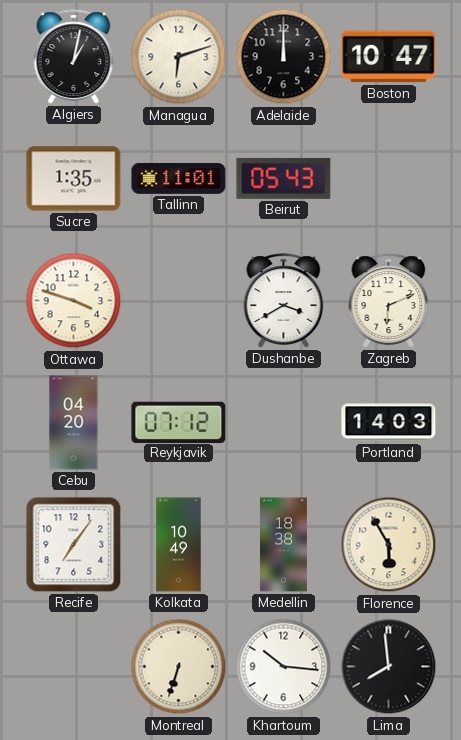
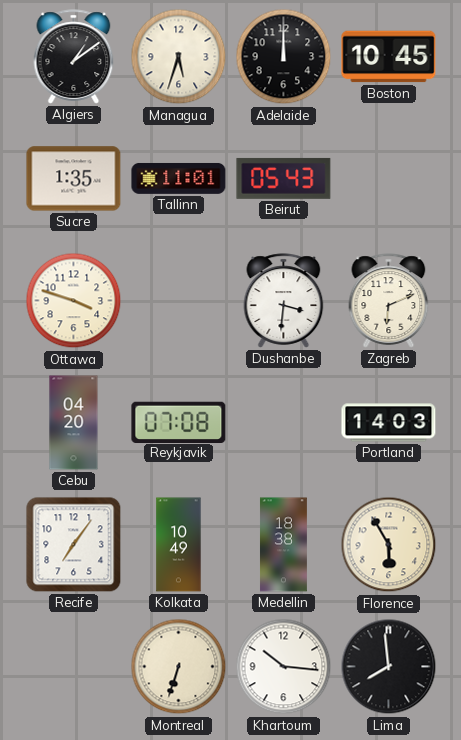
Algiers: 1:02 -> 1:09 (74, 57)
Managua: 6:12 -> 5:33 (179, 57)
Boston: 10:47 -> 10:45 (389, 57)
Dushanbe: 3:40 -> 3:31 (284, 301)
Reykjavik: 07:12 -> 07:08 (179, 422)
